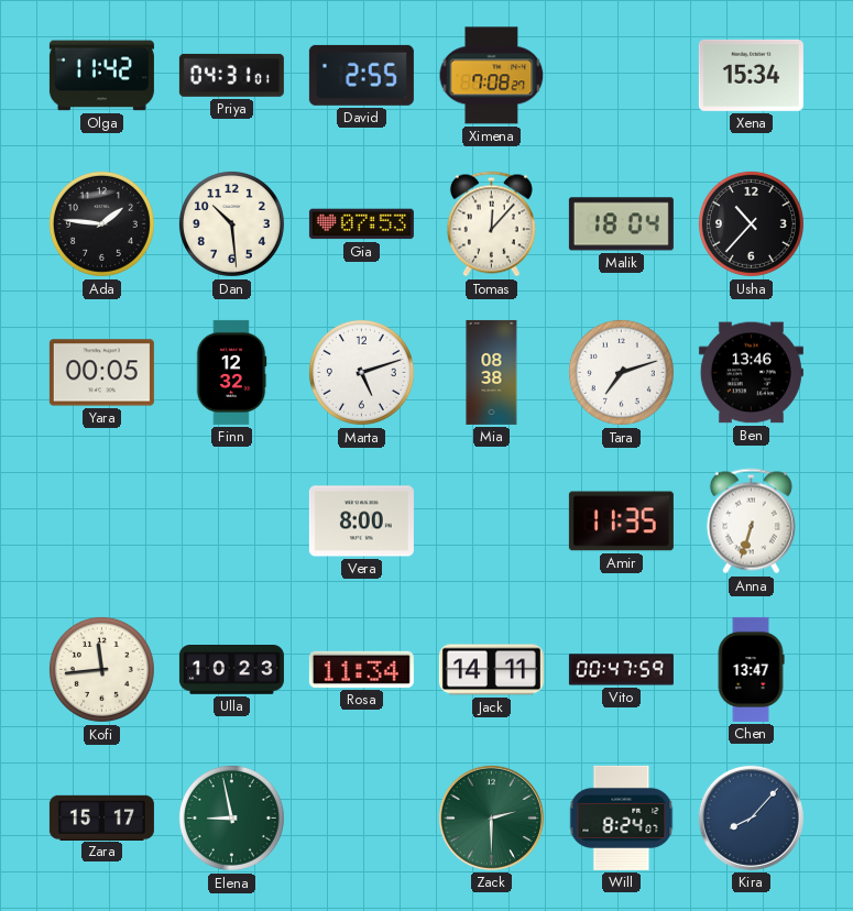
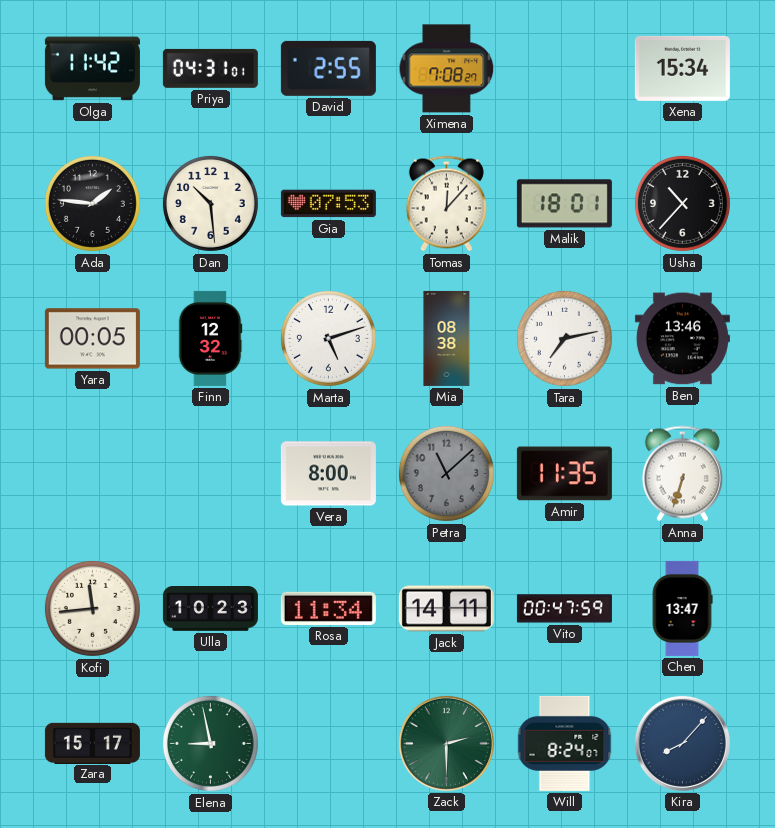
Malik: 18:04 -> 18:01 (564, 204)
Tara: 7:12 -> 7:13 (564, 338)
Petra: none -> 11:08 (446, 473)
